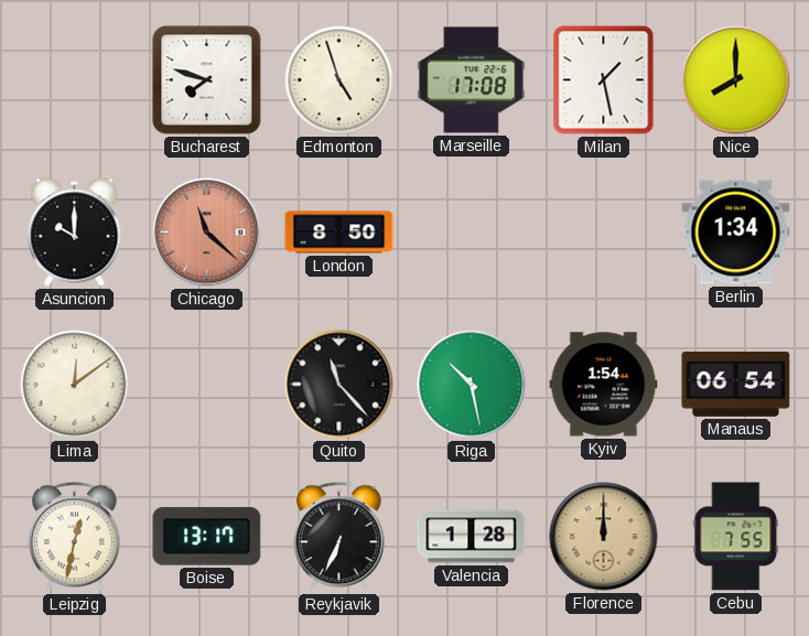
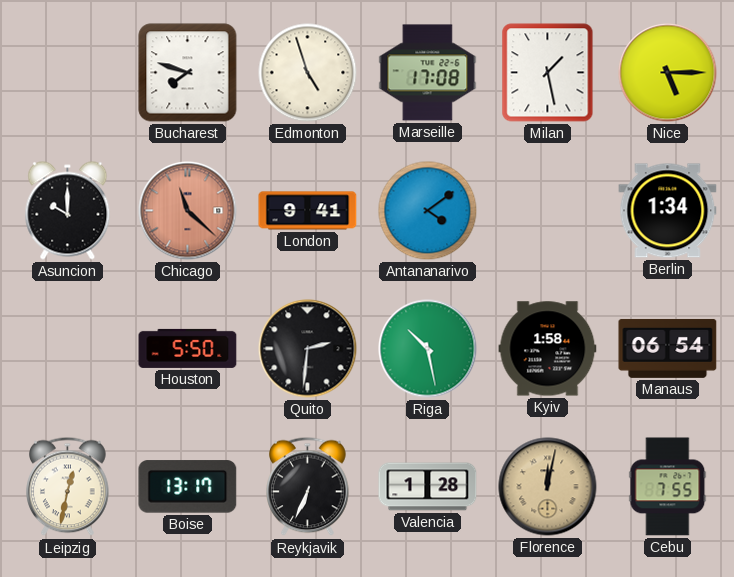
Nice: 8:00 -> 5:15 (668, 73)
London: 8:50 -> 9:41 (308, 211)
Antananarivo: none -> 4:09 (428, 211)
Lima: 12:09 -> none (75, 385)
Houston: none -> 5:50 (188, 348)
Quito: 11:23 -> 2:31 (308, 349)
Kyiv: 1:54 -> 1:58 (548, 349)
Florence: 12:00 -> 12:02 (548, 487)
